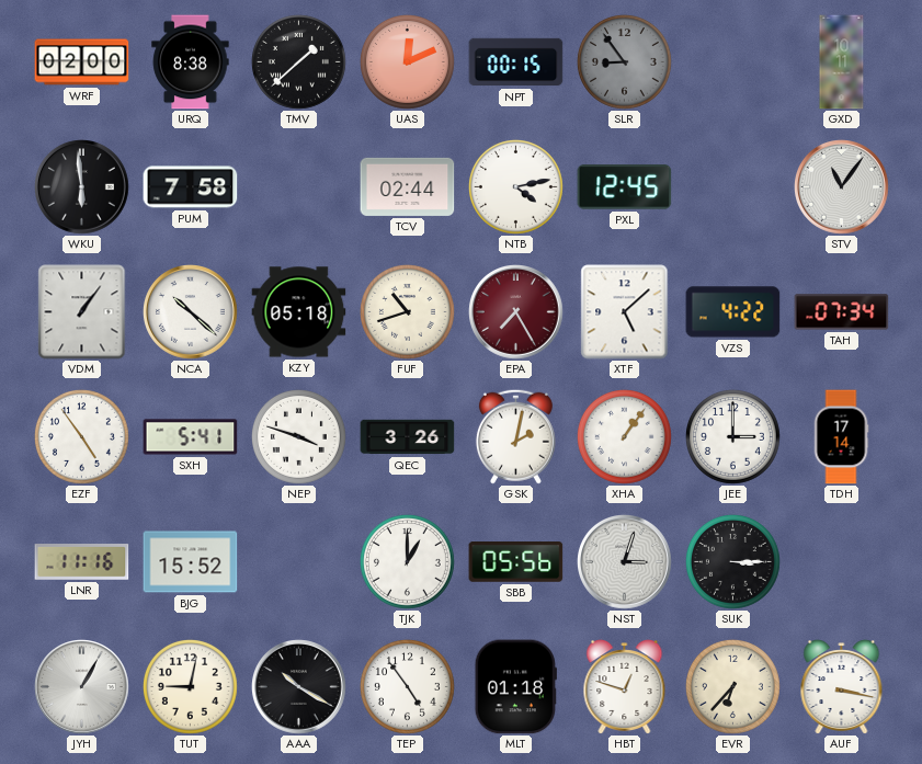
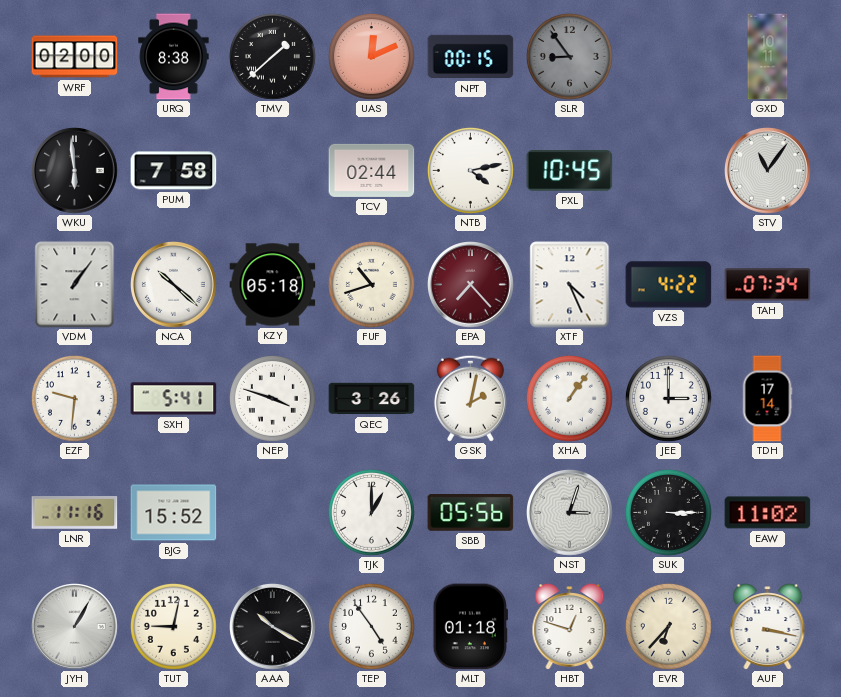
PXL: 12:45 -> 10:45 (570, 171)
EPA: 7:25 -> 7:23 (471, 285)
XTF: 5:08 -> 4:26 (570, 285)
EZF: 4:54 -> 9:31 (74, 398)
EAW: none -> 11:02 (768, 513)
